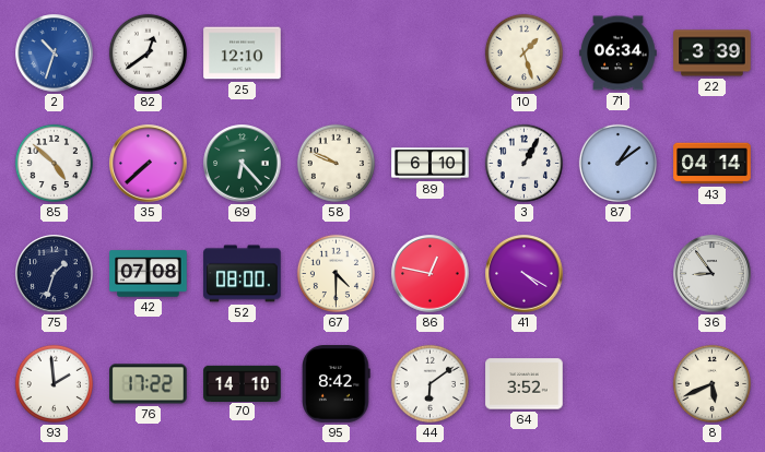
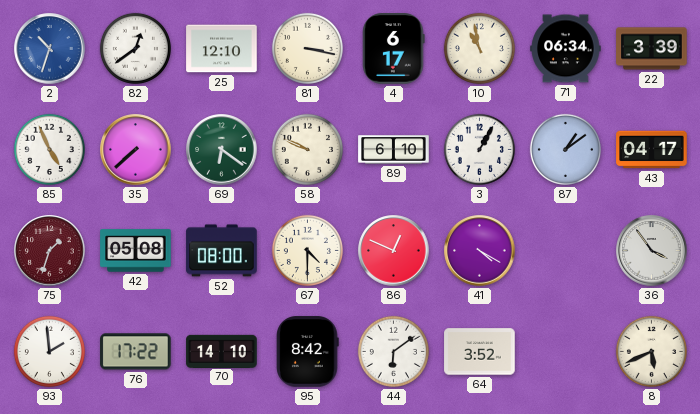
81: none -> 3:17 (307, 48)
4: none -> 6:17 (394, 49)
10: 1:27 -> 10:58 (479, 48)
85: 4:52 -> 4:56 (49, 149)
69: 6:23 -> 6:21 (222, 150)
43: 04:14 -> 04:17 (652, 150)
75 dial: navy -> burgundy (50, 251)
42: 07:08 -> 05:08 (136, 251)
86: 12:47 -> 12:49 (394, 251)
36: 8:54 -> 3:54 (652, 251)
